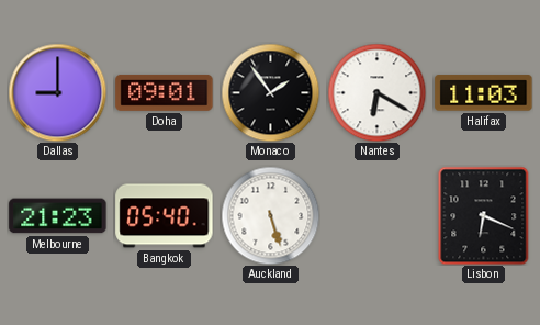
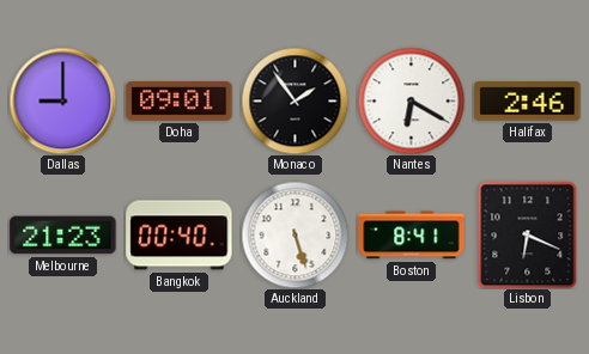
Halifax: 11:03 -> 2:46 (528, 102)
Bangkok: 05:40 -> 00:40 (180, 236)
Boston: none -> 8:41 (412, 236)
